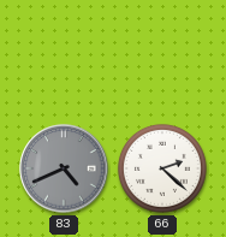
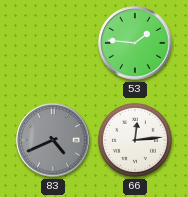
53: none -> 1:46 (135, 43)
66: 2:22 -> 12:14 (135, 140)
